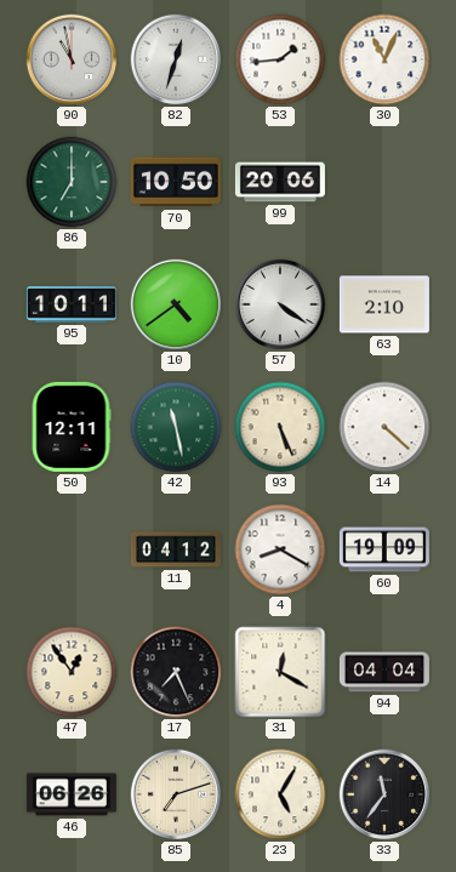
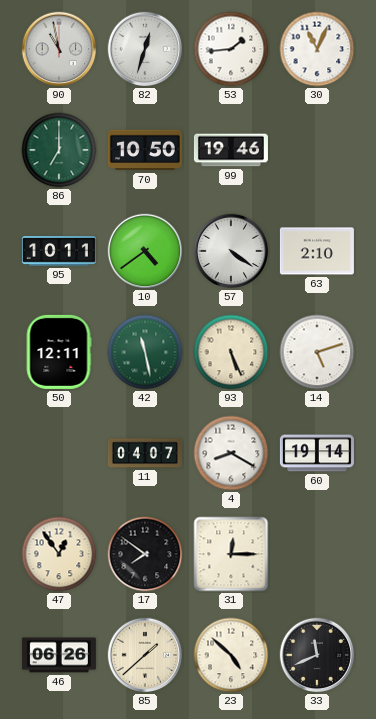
99: 20:06 -> 19:46 (231, 150)
14: 4:22 -> 5:12 (317, 352)
11: 04:12 -> 04:07 (145, 453)
60: 19:09 -> 19:14 (317, 453)
17: 7:26 -> 7:51 (145, 554)
31: 12:20 -> 12:15 (231, 554)
94: 04:04 -> none (384, 672)
85: 7:12 -> 1:38 (145, 655)
23: 5:05 -> 4:52 (231, 655)
33: 11:36 -> 11:41 (317, 655)
